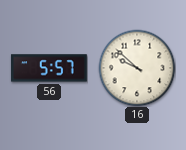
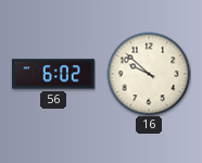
56: 5:57 -> 6:02 (53, 74)
